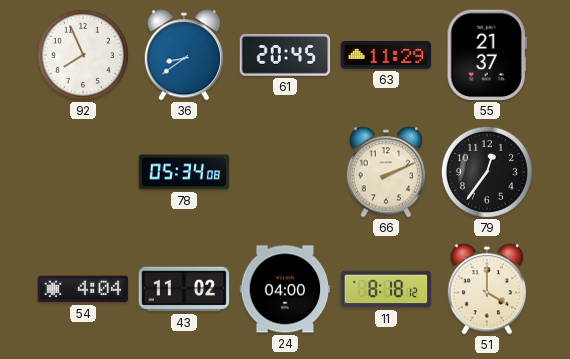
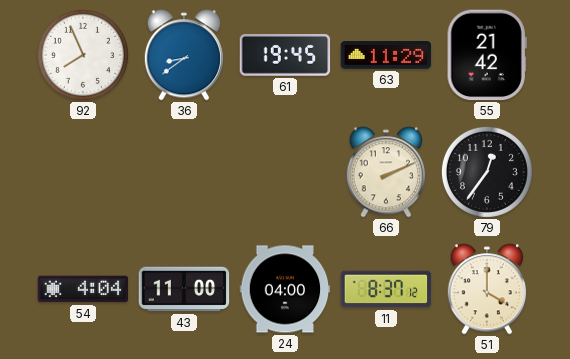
61: 20:45 -> 19:45 (285, 56)
55: 21:37 -> 21:42 (487, 55)
78: 05:34 -> none (184, 172)
43: 11:02 -> 11:00 (184, 289)
11: 8:18 -> 8:37 (386, 289)
